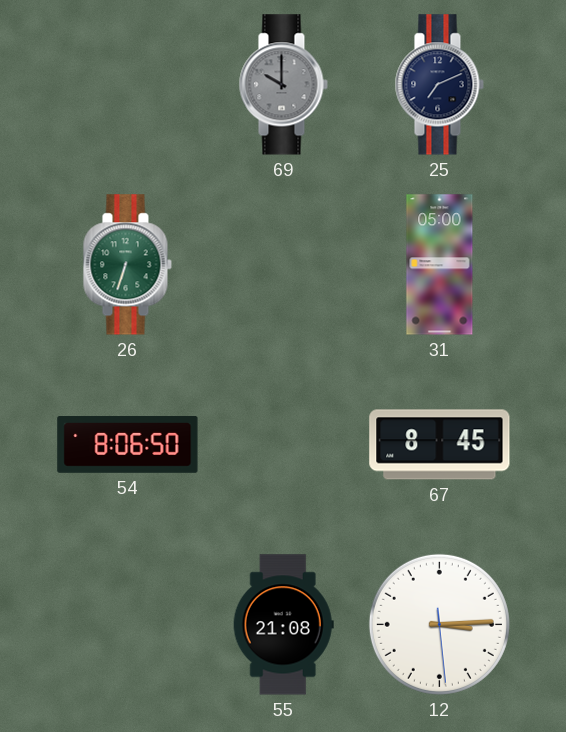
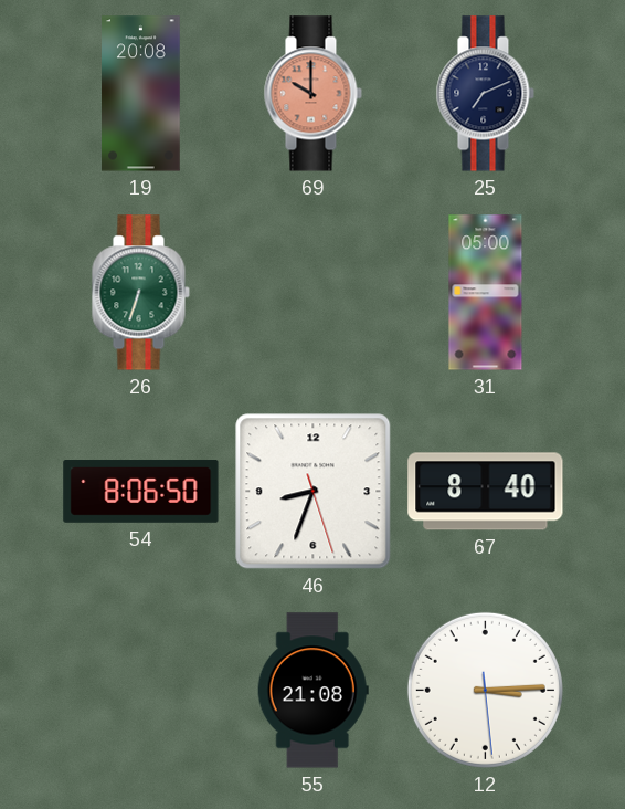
19: none -> 20:08 (141, 94)
69 dial: grey -> salmon (312, 94)
46: none -> 8:33 (314, 492)
67: 8:45 -> 8:40 (486, 492)
